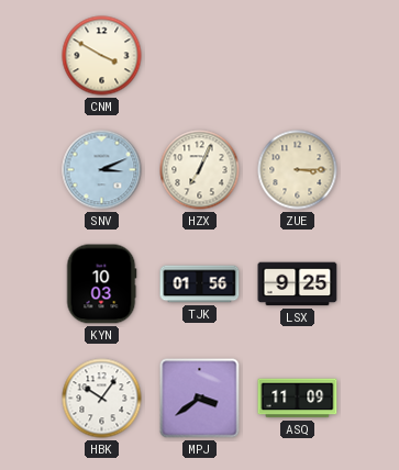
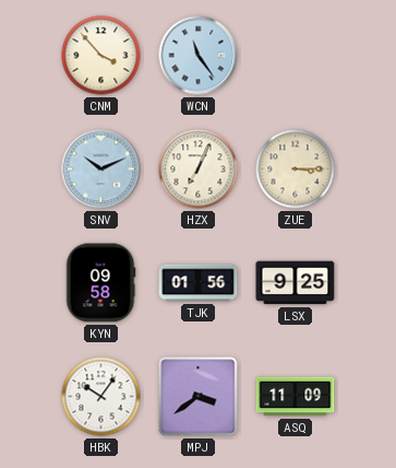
CNM: 3:50 -> 3:53 (101, 56)
WCN: none -> 11:24 (199, 56)
SNV: 3:11 -> 10:11 (101, 169)
KYN: 10:03 -> 09:58 (100, 283)
